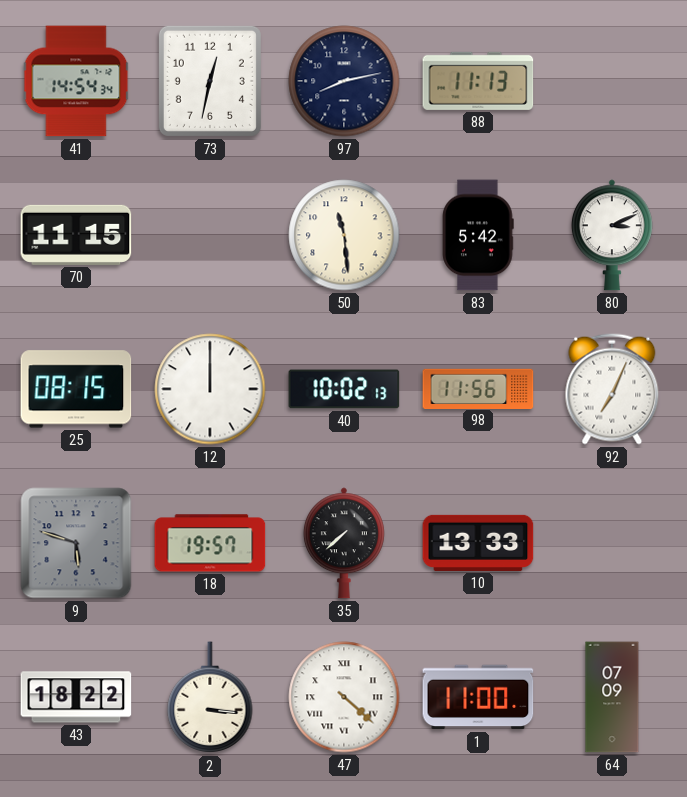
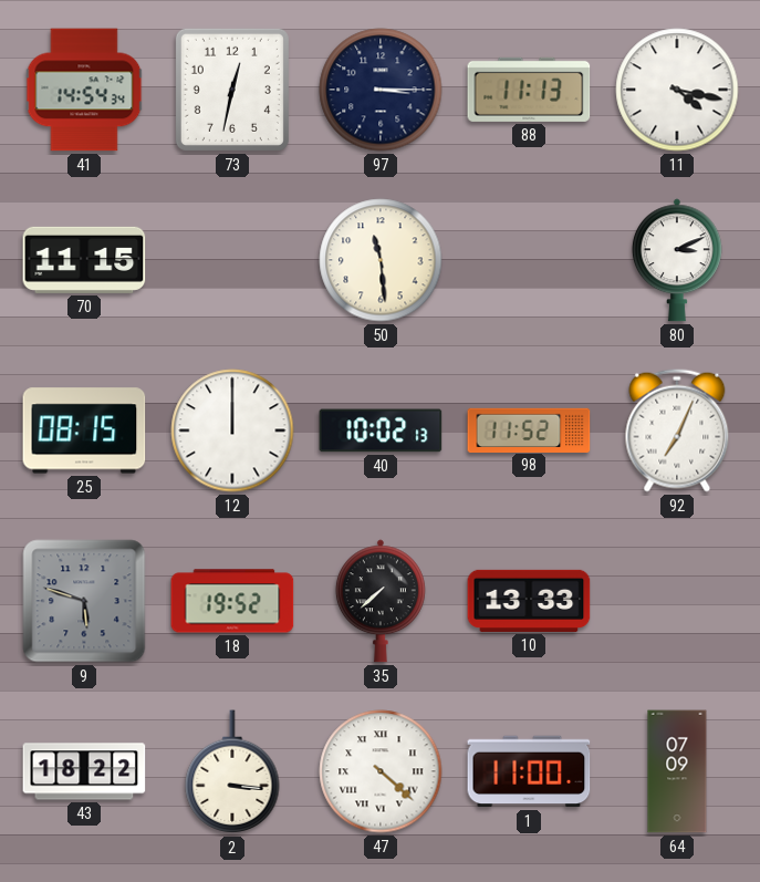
97: 8:13 -> 3:15 (381, 90)
11: none -> 4:17 (677, 90)
83: 5:42 -> none (478, 235)
98: 11:56 -> 11:52 (529, 429)
18: 19:57 -> 19:52 (232, 601)
